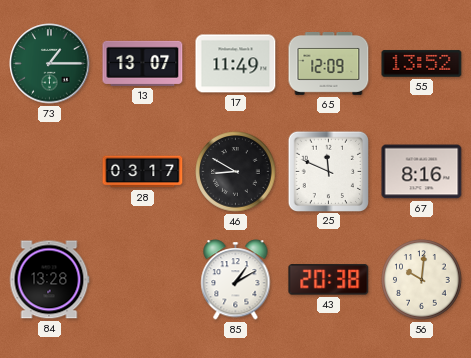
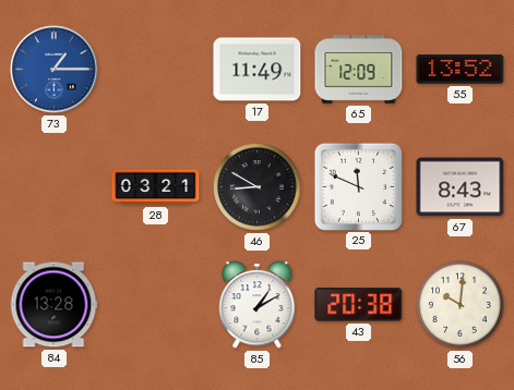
73 dial: green -> blue (55, 70)
13: 13:07 -> none (143, 63)
28: 03:17 -> 03:21 (156, 187)
67: 8:16 -> 8:43 (461, 187)
